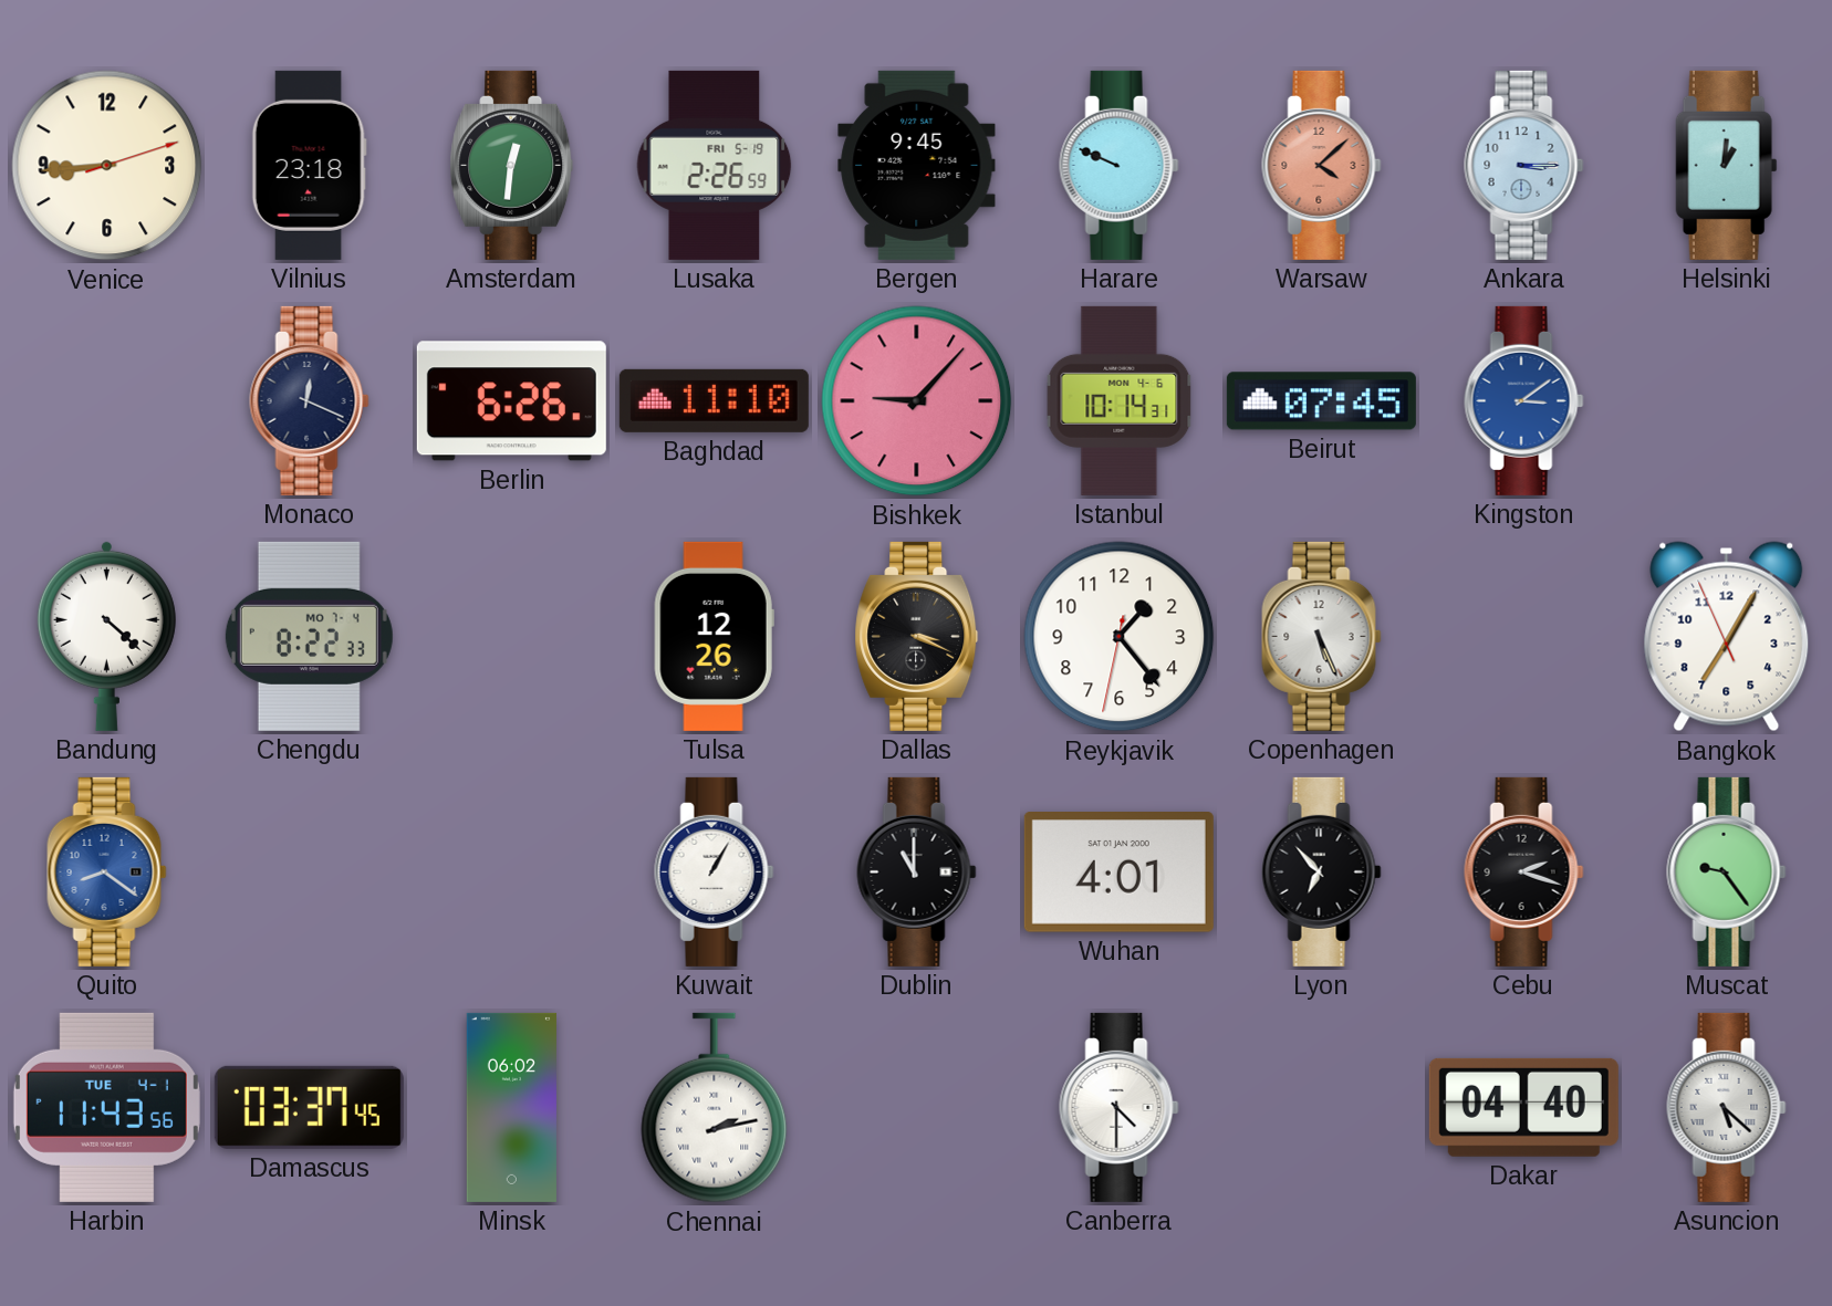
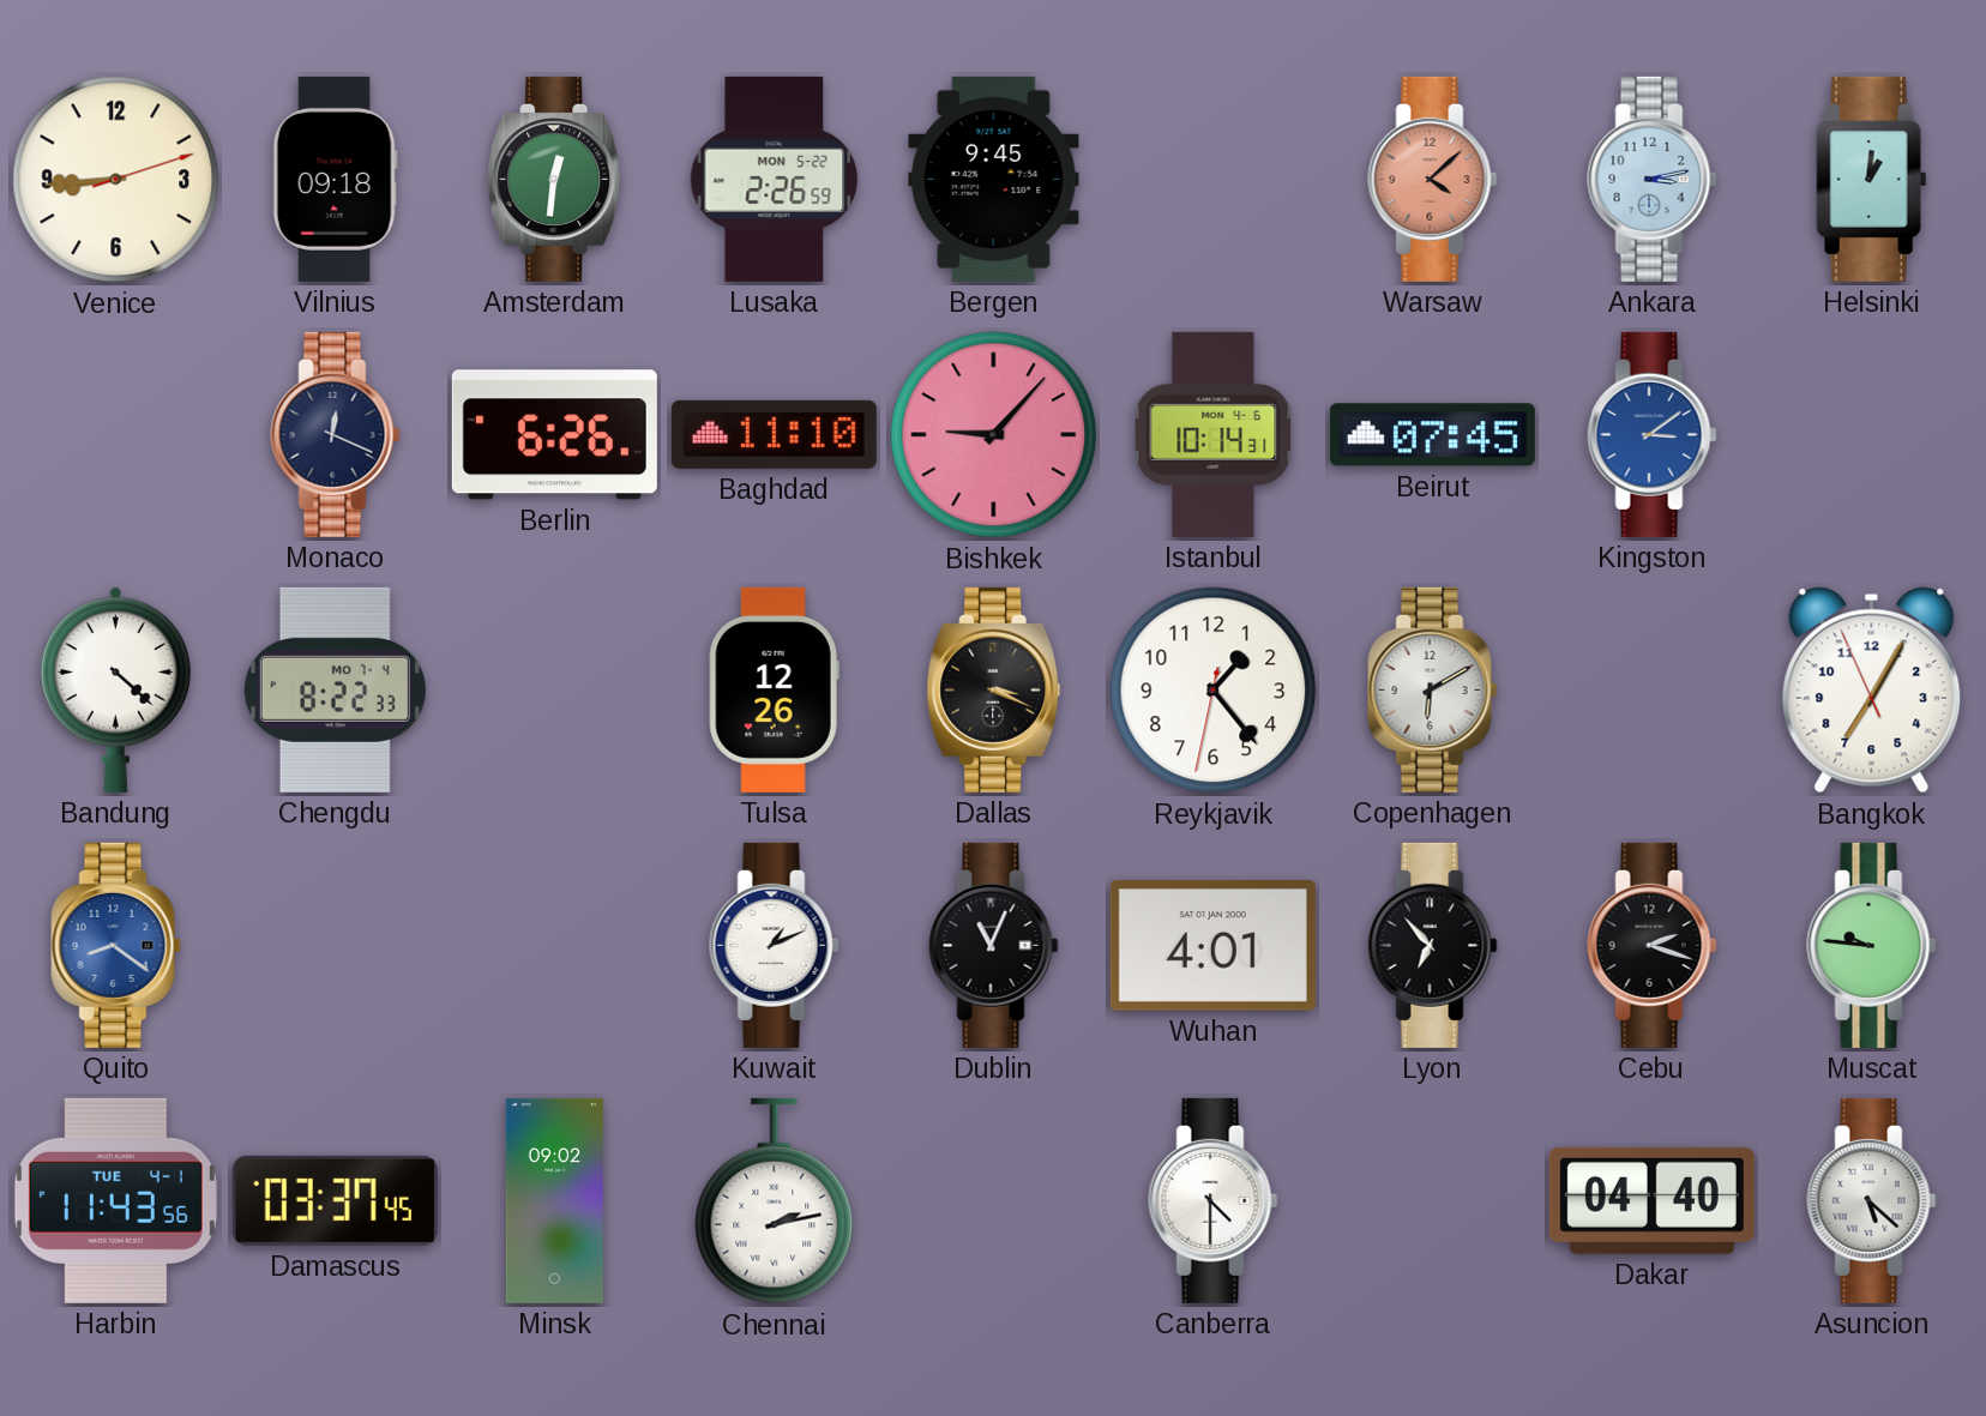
Vilnius: 23:18 -> 09:18 (335, 179)
Lusaka date: FRI 5-19 -> MON 5-22 (775, 179)
Harare: 9:49 -> none (1120, 165)
Ankara: 3:15 -> 3:13 (1653, 179)
Copenhagen: 5:26 -> 6:10 (1433, 689)
Kuwait: 1:05 -> 1:11 (775, 945)
Dublin: 11:00 -> 11:04 (994, 945)
Muscat: 9:24 -> 9:46 (1872, 945)
Minsk: 06:02 -> 09:02 (554, 1200)
